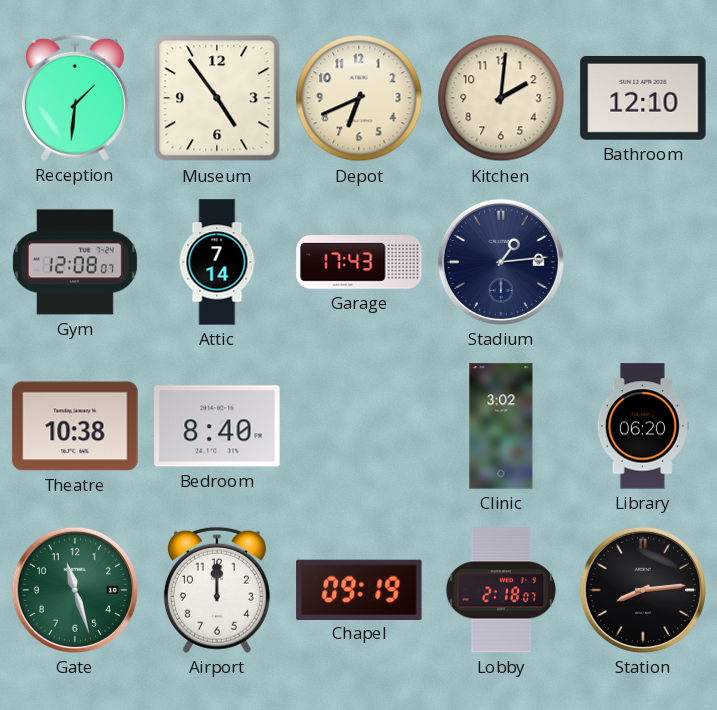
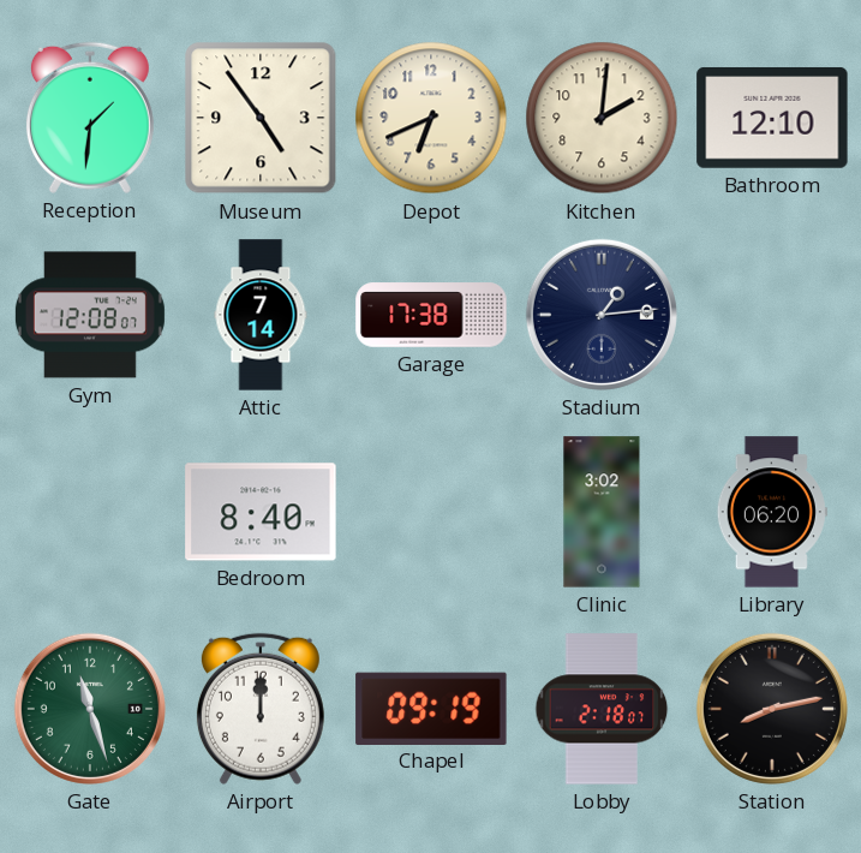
Garage: 17:43 -> 17:38 (431, 315)
Theatre: 10:38 -> none (75, 426)
Station: 8:14 -> 8:13 (772, 709)
